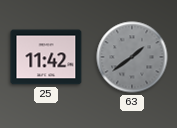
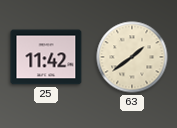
63 dial: grey -> cream (132, 57)
